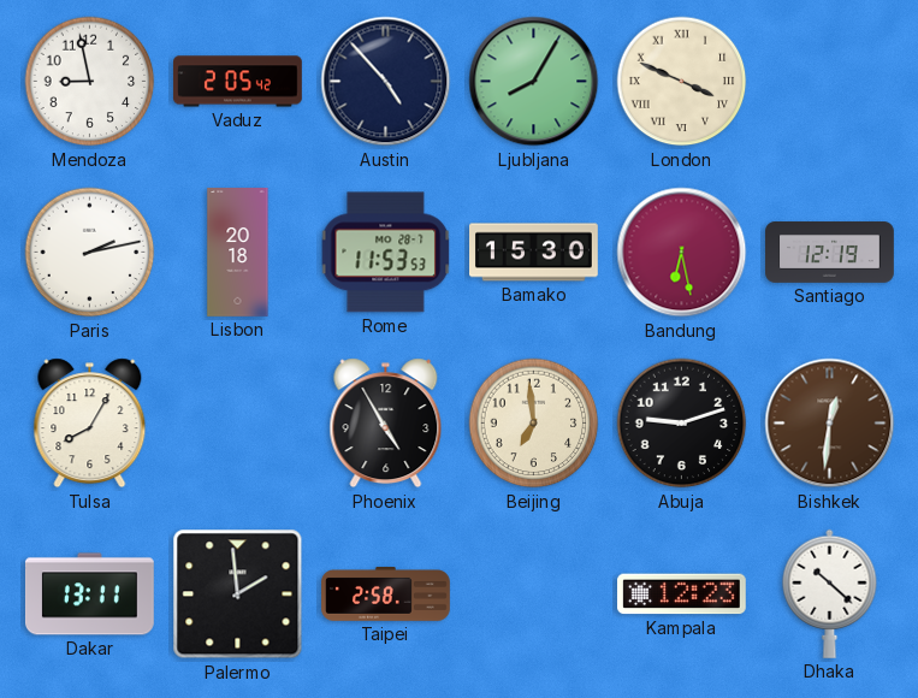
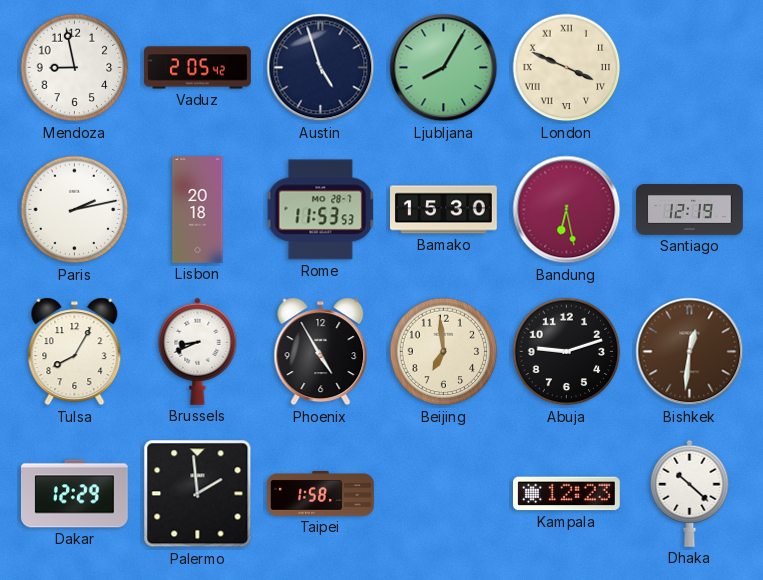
Austin: 4:53 -> 4:57 (321, 68)
Brussels: none -> 8:41 (198, 351)
Dakar: 13:11 -> 12:29 (74, 494)
Taipei: 2:58 -> 1:58 (321, 494)
